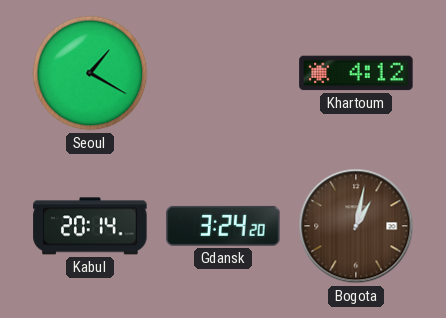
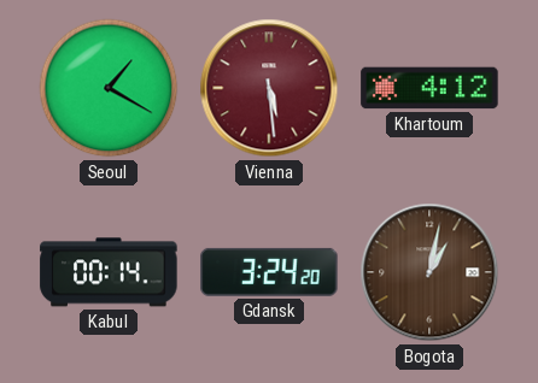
Vienna: none -> 5:29 (269, 88)
Kabul: 20:14 -> 00:14 (109, 272)
